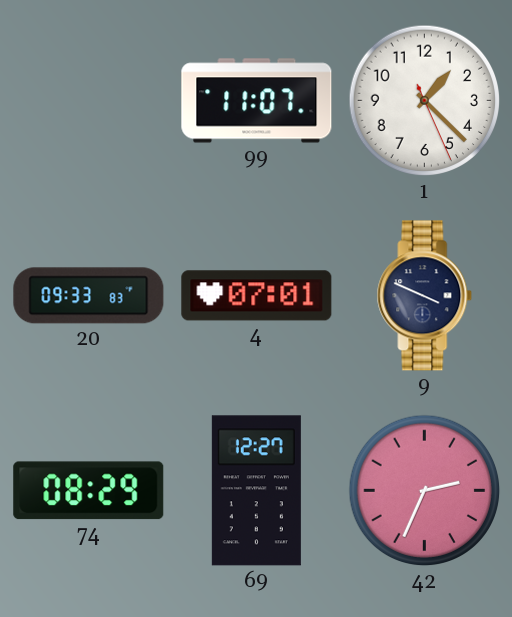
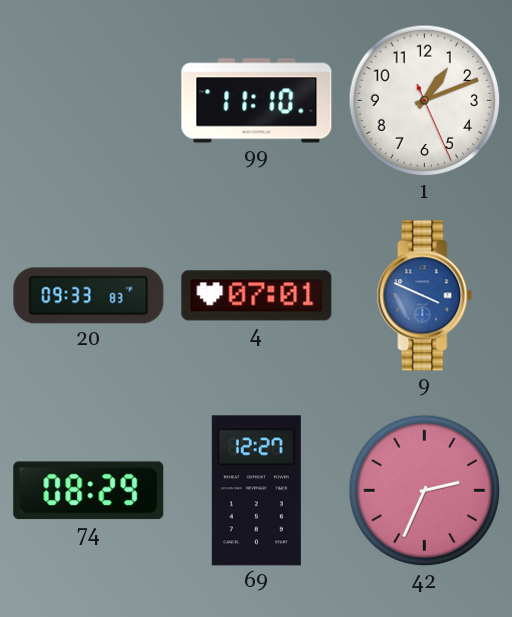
99: 11:07 -> 11:10 (257, 101)
1: 1:22 -> 1:11 (425, 101)
9 dial: navy -> blue (425, 296)
